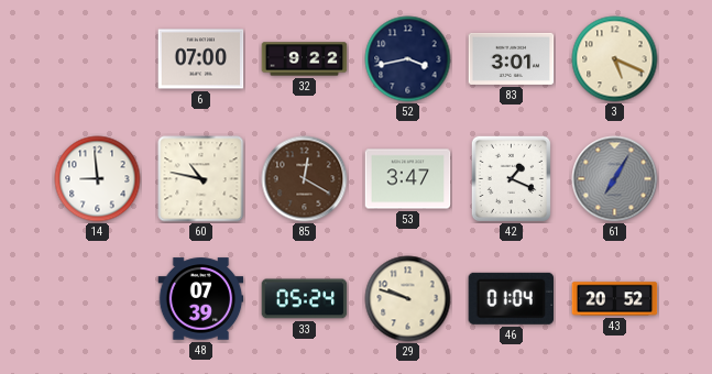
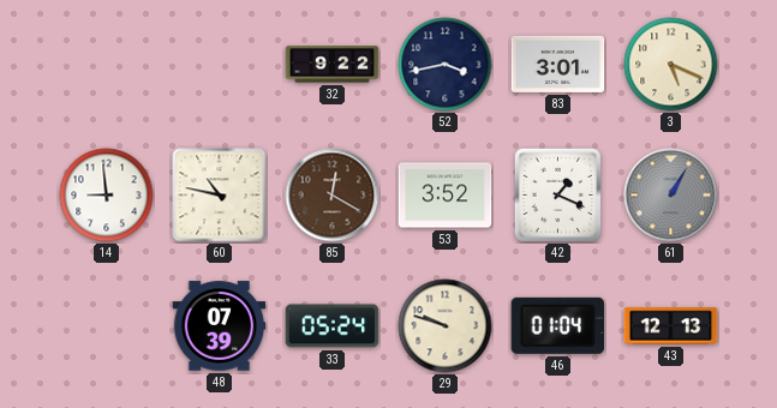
6: 07:00 -> none (201, 59)
53: 3:47 -> 3:52 (446, 196)
61: 7:05 -> 1:05 (671, 196)
43: 20:52 -> 12:13 (671, 326)
